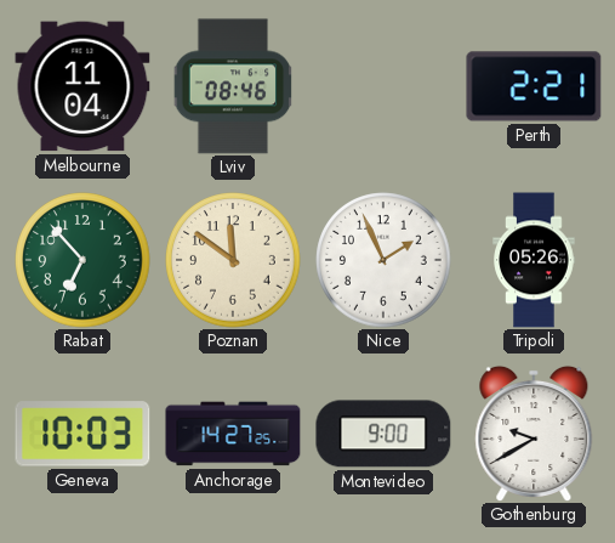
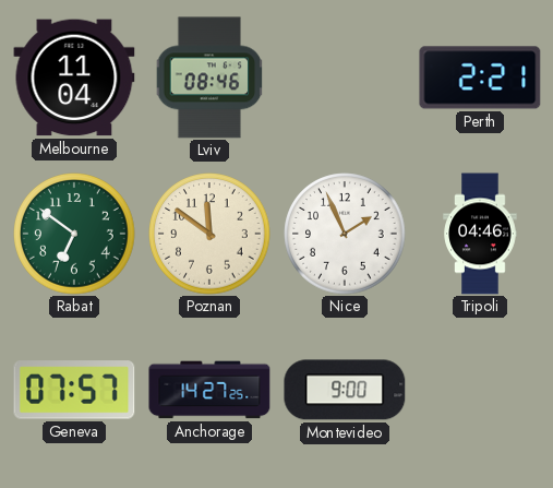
Rabat: 6:53 -> 6:51 (74, 234)
Tripoli: 05:26 -> 04:46 (480, 234)
Geneva: 10:03 -> 07:57 (74, 390)
Gothenburg: 9:40 -> none (534, 432)
